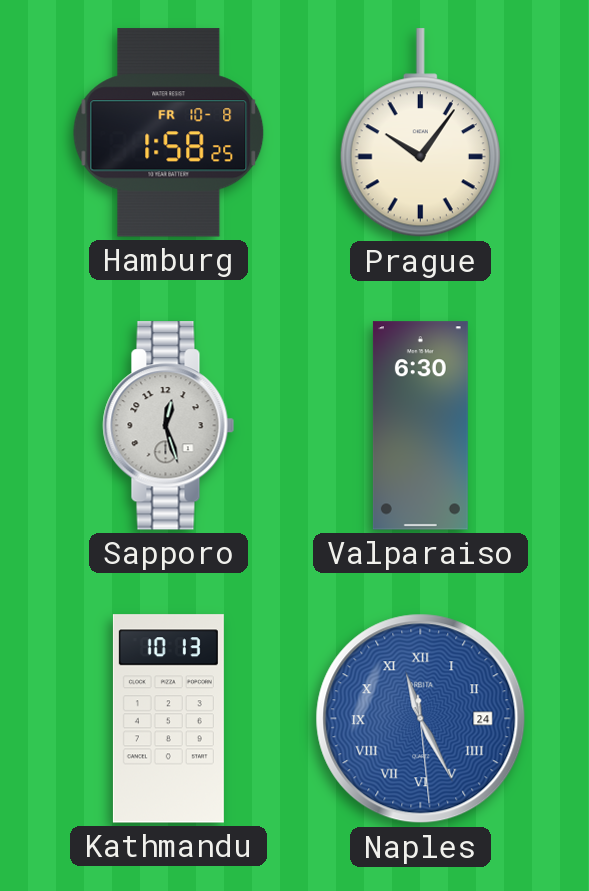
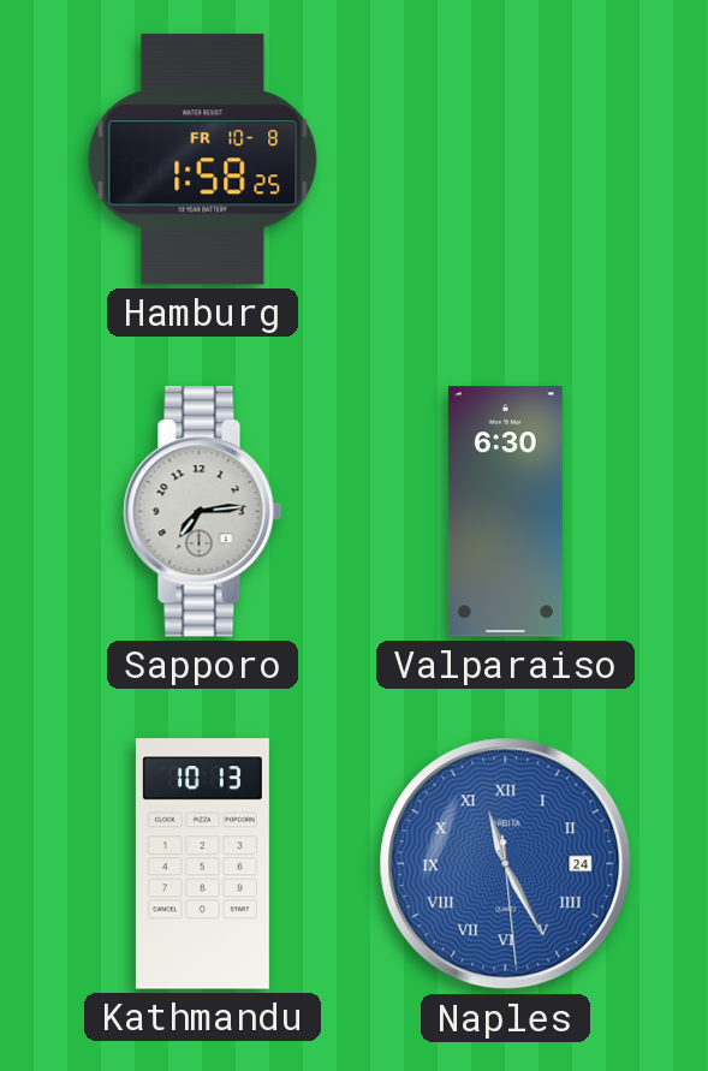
Prague: 10:06 -> none (420, 133)
Sapporo: 12:27 -> 7:14 (203, 512)
